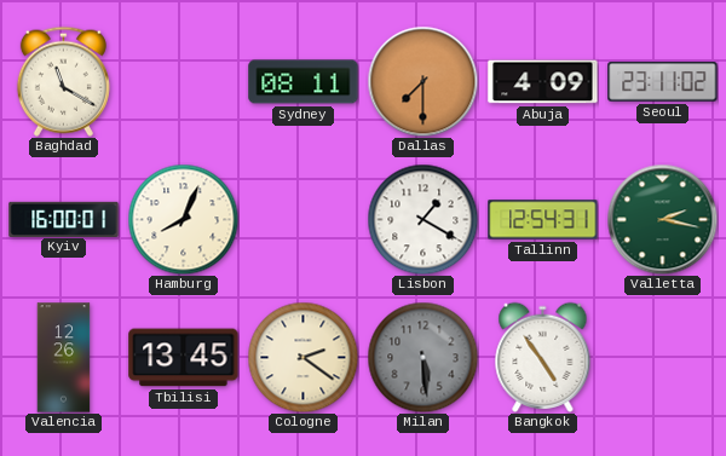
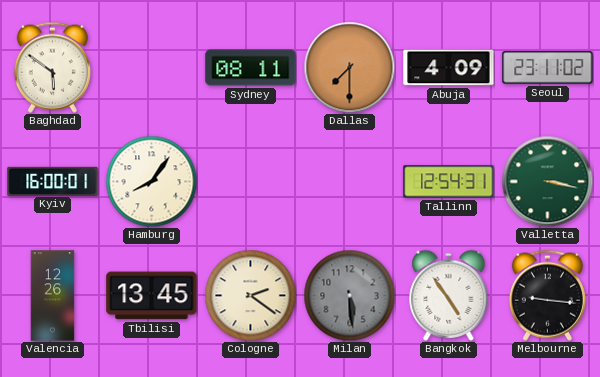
Baghdad: 11:20 -> 5:51 (52, 67)
Hamburg: 8:04 -> 8:06 (151, 181)
Lisbon: 1:20 -> none (422, 219)
Valletta: 2:17 -> 3:17 (547, 181)
Melbourne: none -> 9:16 (547, 295)
